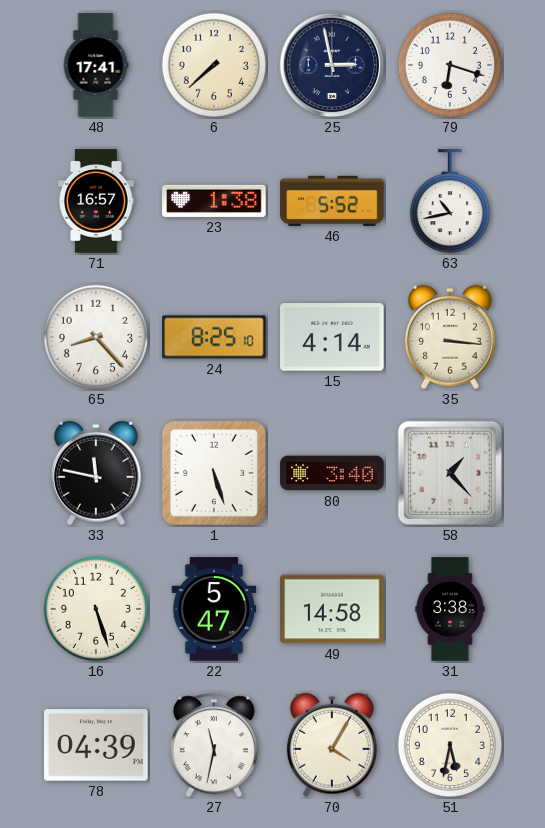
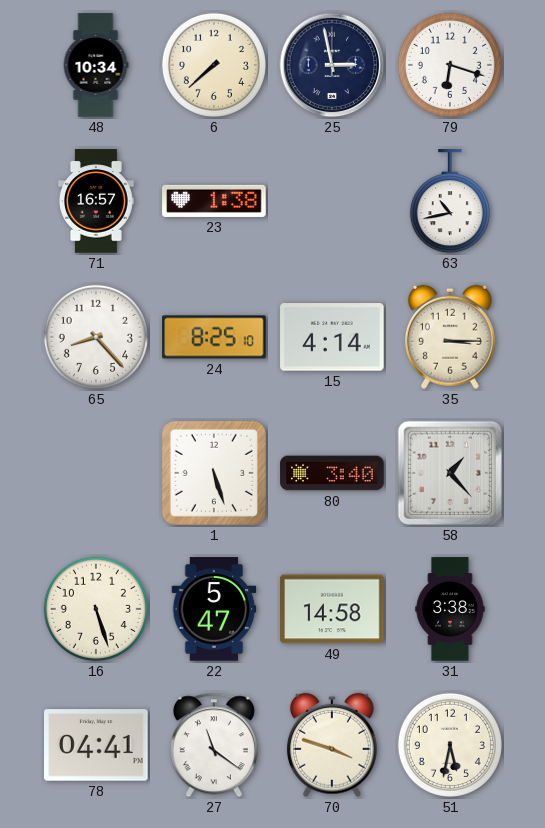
48: 17:41 -> 10:34 (96, 65)
46: 5:52 -> none (332, 201)
35: 3:16 -> 3:15 (450, 337)
33: 11:47 -> none (96, 473)
78: 04:39 -> 04:41 (96, 745)
27: 11:32 -> 11:21 (214, 745)
70: 4:05 -> 3:48 (332, 745)
